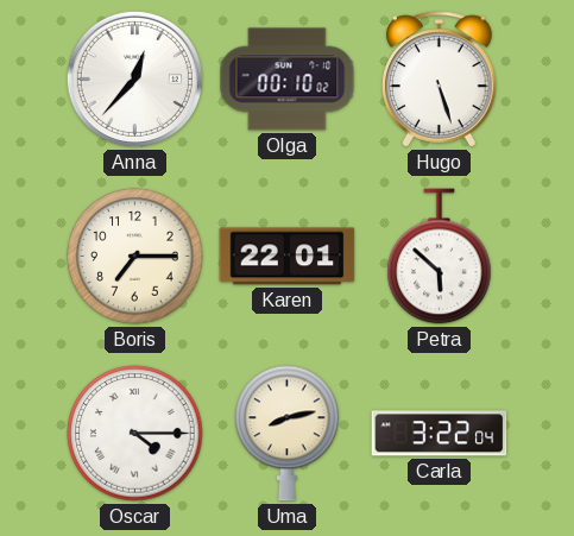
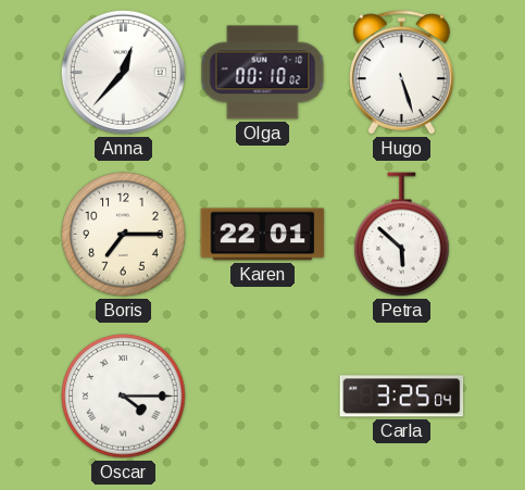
Uma: 8:13 -> none (288, 434)
Carla: 3:22 -> 3:25 (402, 397)
